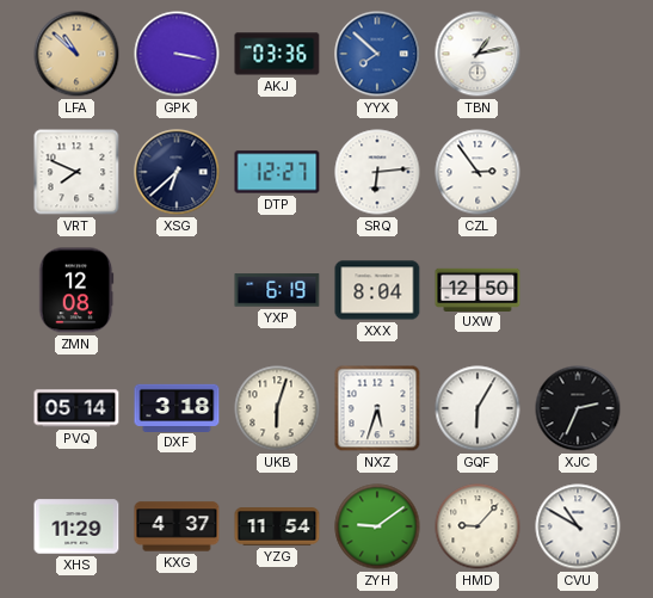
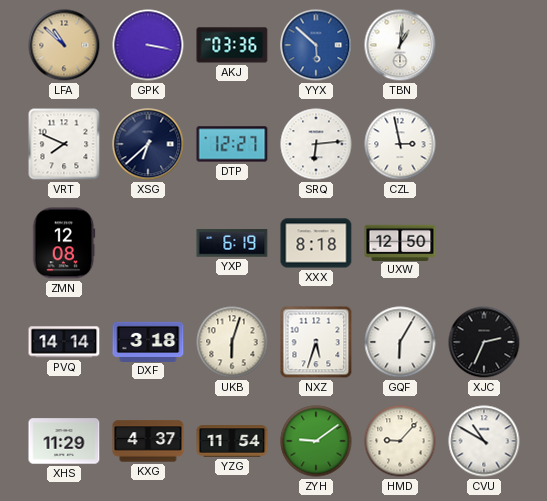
YYX: 7:52 -> 5:52 (316, 45)
TBN: 1:13 -> 1:01 (400, 45)
CZL: 2:54 -> 2:58 (400, 144)
XXX: 8:04 -> 8:18 (316, 243)
PVQ: 05:14 -> 14:14 (64, 342)
